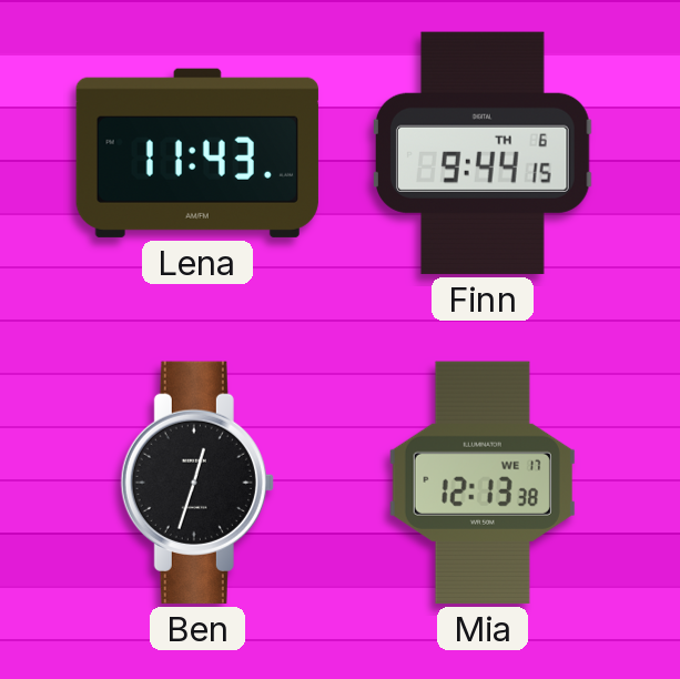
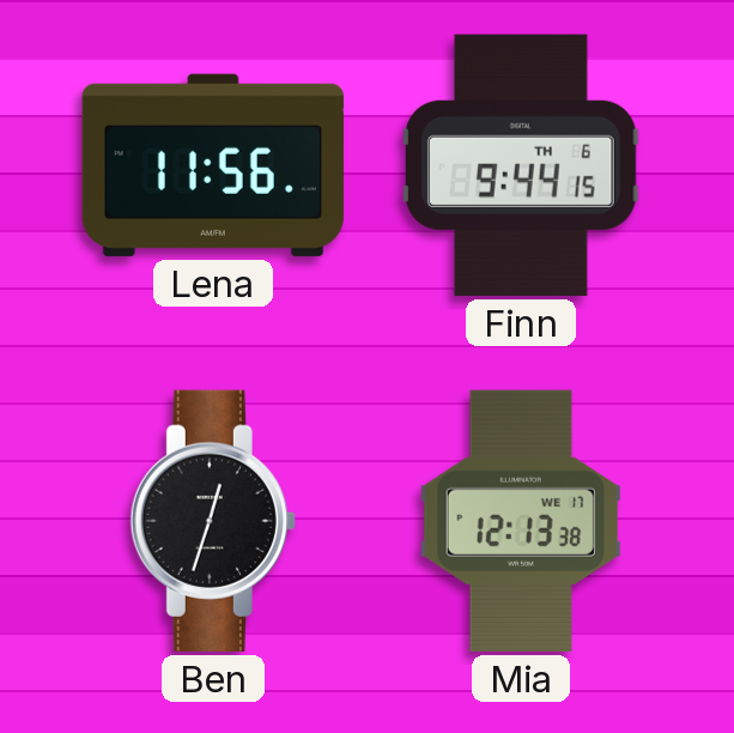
Lena: 11:43 -> 11:56 (213, 165)
